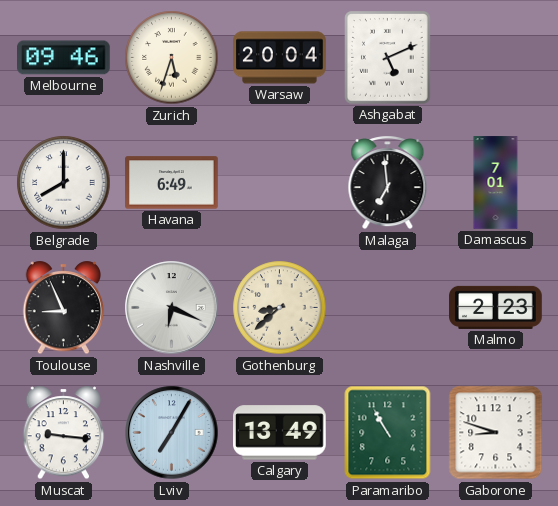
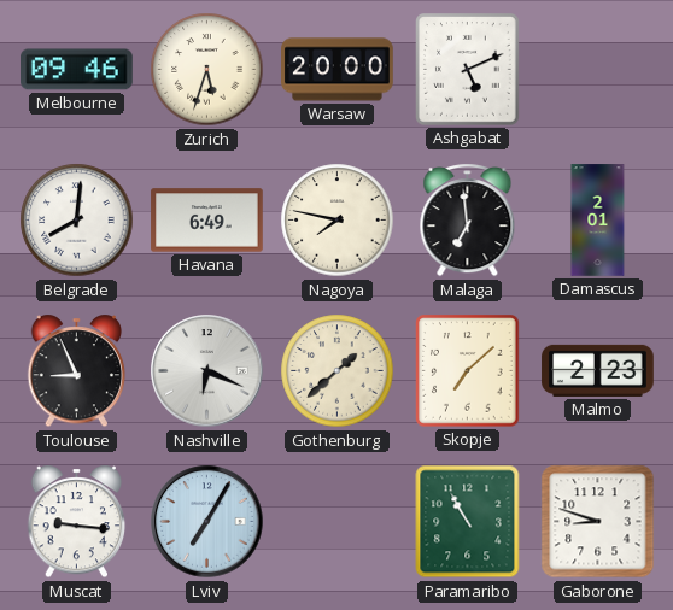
Warsaw: 20:04 -> 20:00 (338, 70)
Belgrade: 8:00 -> 8:01 (77, 221)
Nagoya: none -> 7:47 (338, 221)
Damascus: 7:01 -> 2:01 (598, 221)
Gothenburg: 8:38 -> 1:38 (338, 371)
Skopje: none -> 7:08 (468, 371)
Calgary: 13:49 -> none (280, 433)
